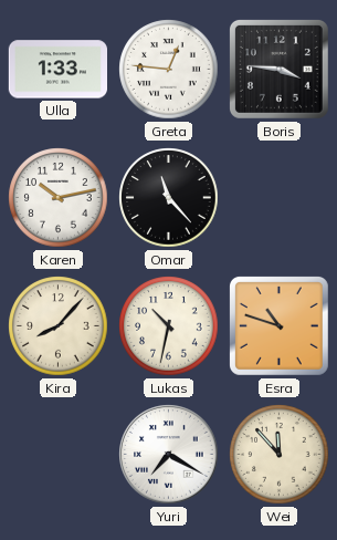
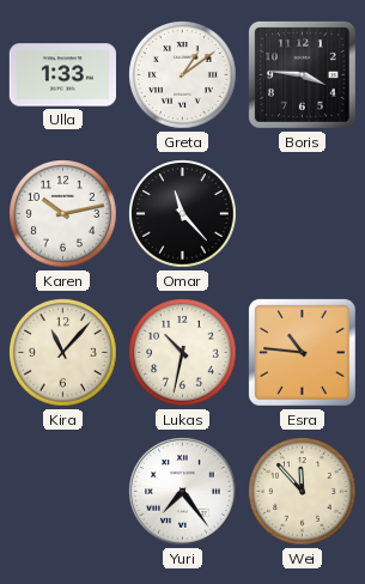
Greta: 12:46 -> 1:09 (183, 75)
Kira: 8:07 -> 11:07 (63, 353)
Esra: 10:48 -> 10:46 (302, 352)
Yuri: 7:20 -> 7:24 (183, 492)
